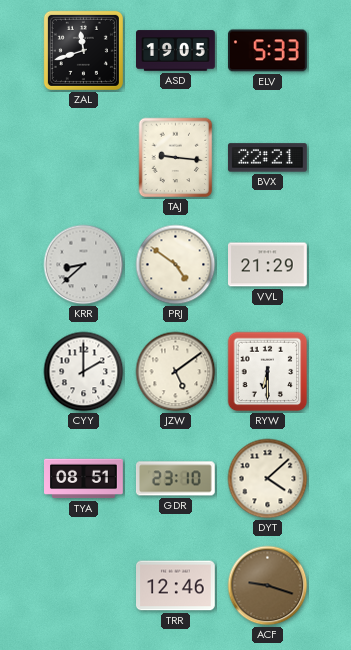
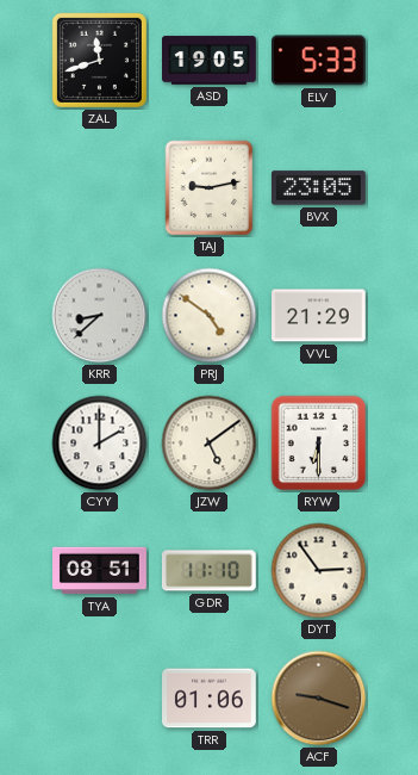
TAJ: 9:16 -> 9:13 (210, 188)
BVX: 22:21 -> 23:05 (318, 188)
GDR: 23:10 -> 11:10 (208, 571)
DYT: 4:08 -> 2:54 (319, 571)
TRR: 12:46 -> 01:06 (210, 699)
